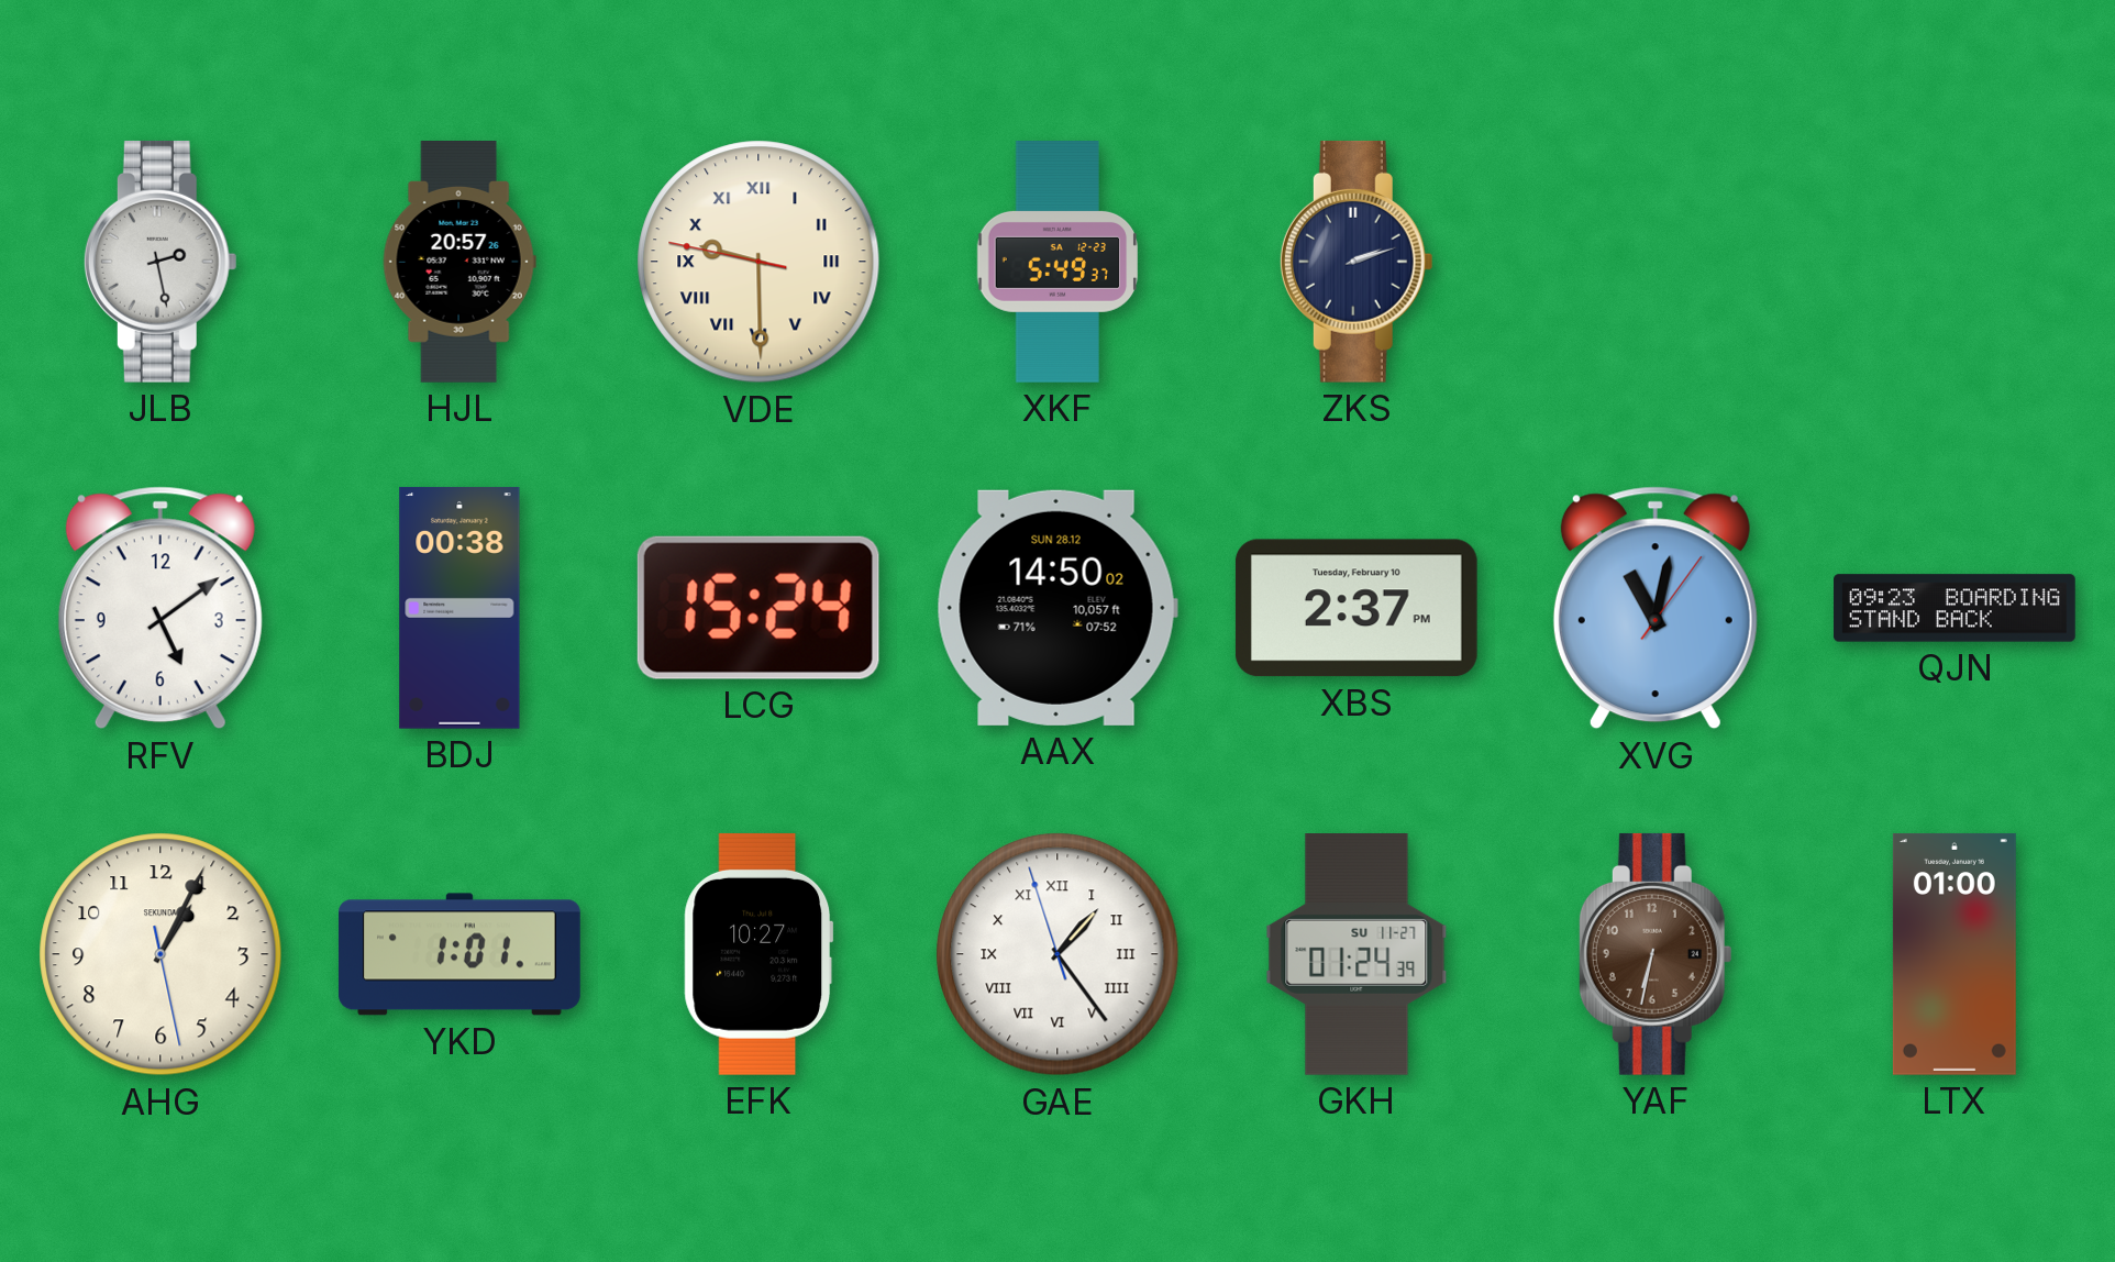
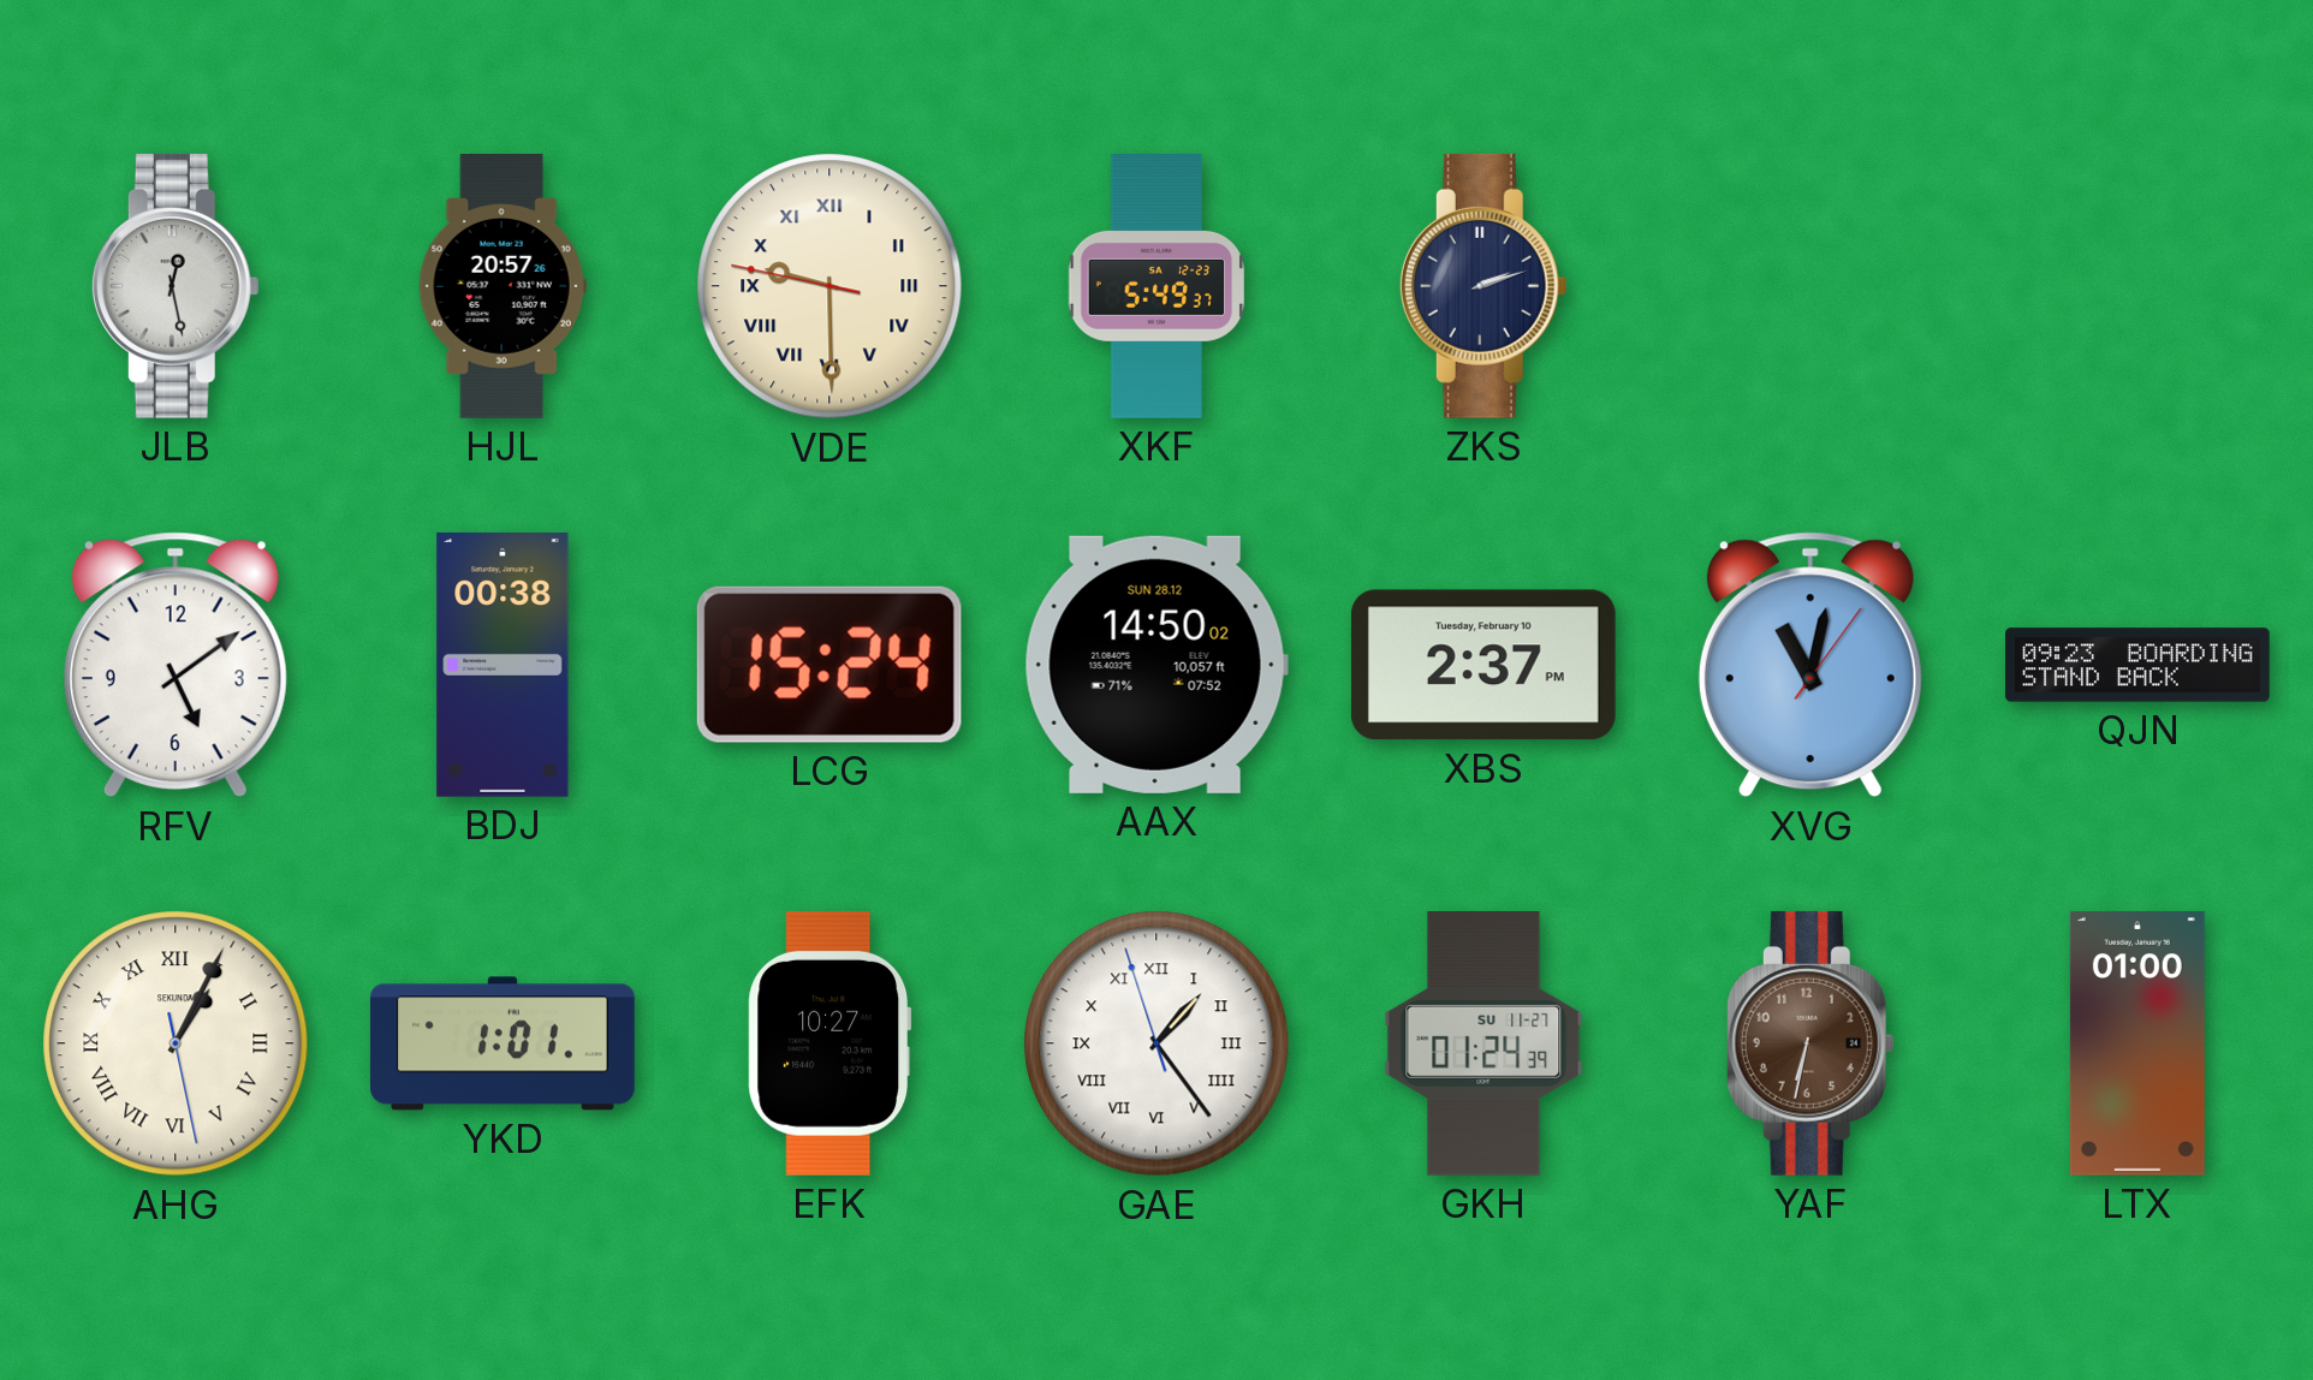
JLB: 2:28 -> 12:28 (176, 286)
AHG numerals: Arabic -> Roman (176, 1043)
